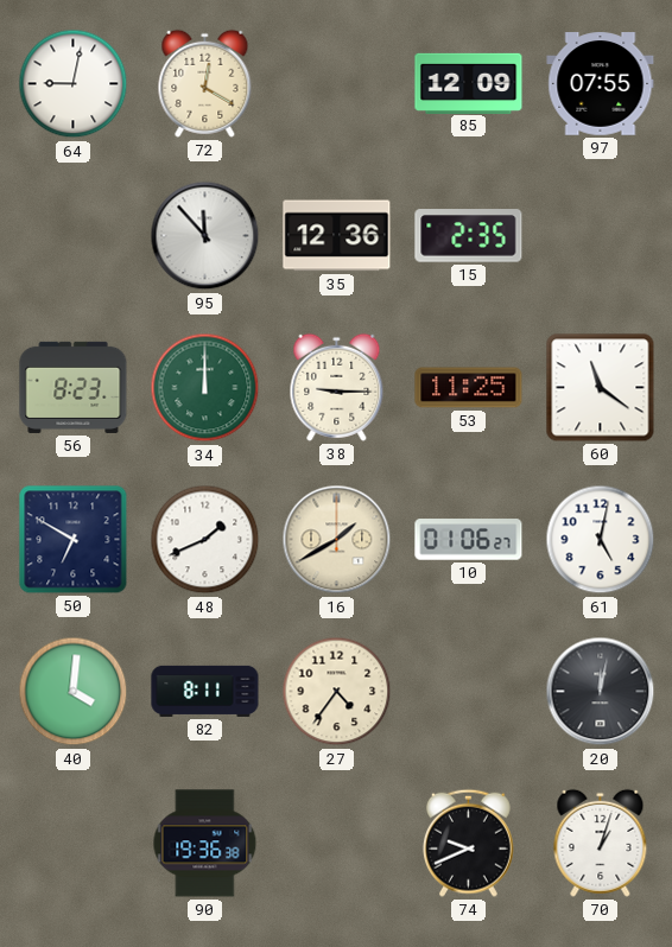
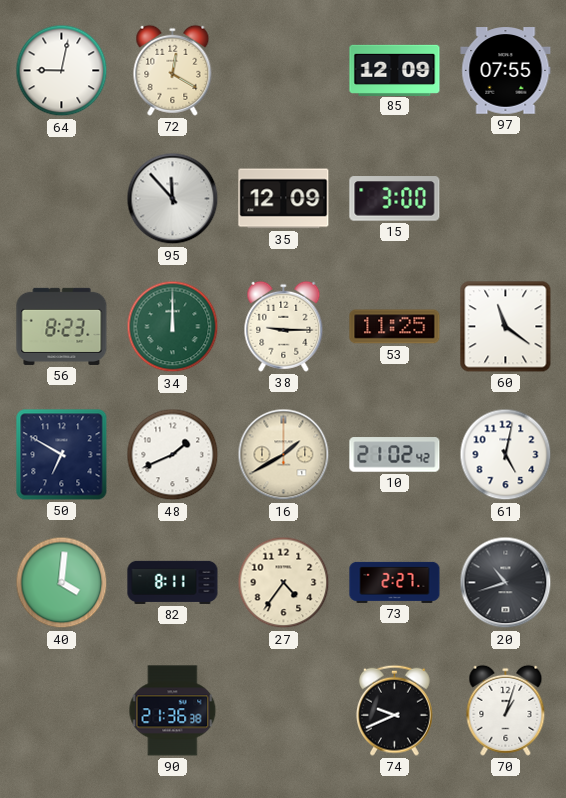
35: 12:36 -> 12:09 (284, 199)
15: 2:35 -> 3:00 (395, 199)
10: 01:06 -> 21:02 (395, 455)
73: none -> 2:27 (395, 582)
20: 12:02 -> 10:42 (506, 583)
90: 19:36 -> 21:36 (173, 711)
